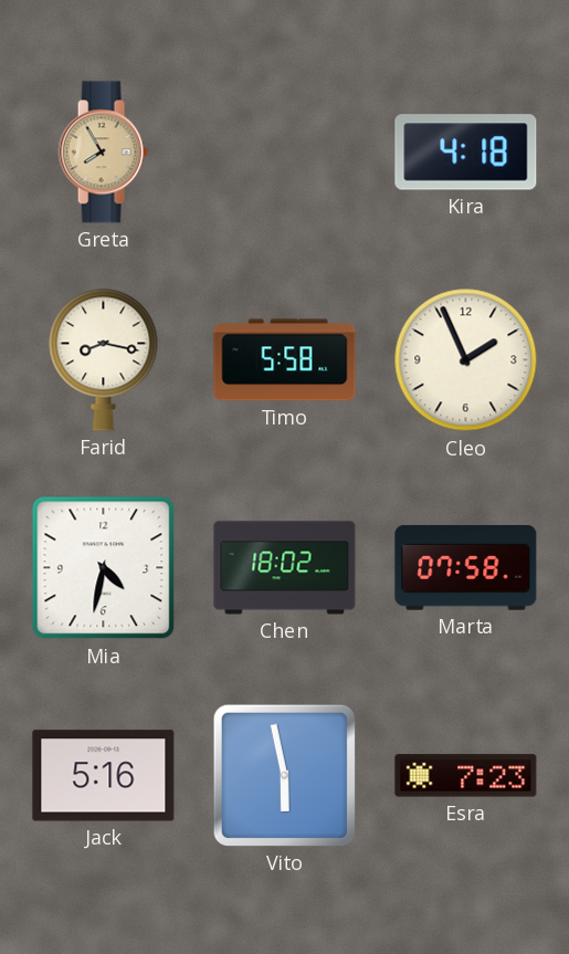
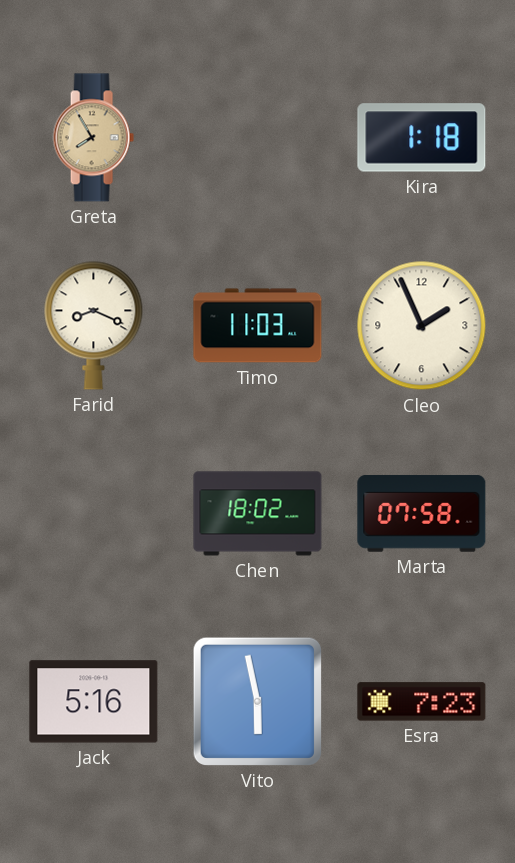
Kira: 4:18 -> 1:18 (422, 138)
Farid: 8:17 -> 8:19 (94, 325)
Timo: 5:58 -> 11:03 (258, 326)
Mia: 4:32 -> none (104, 568)
